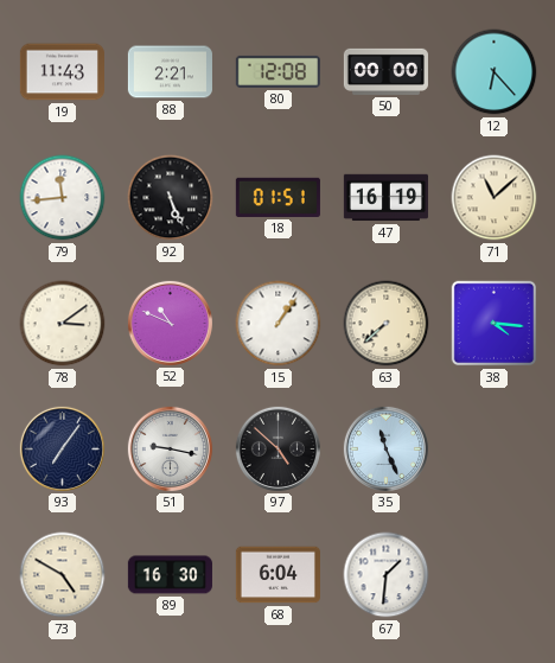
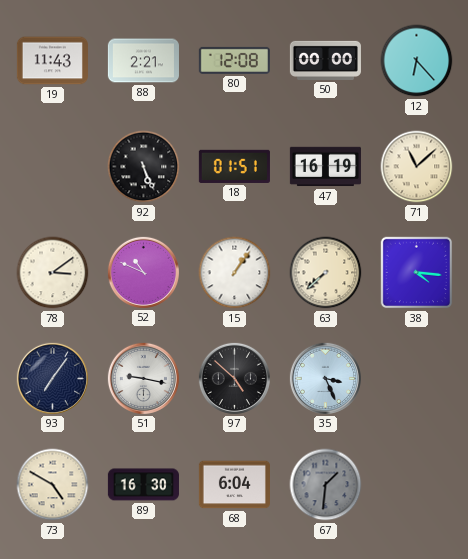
79: 11:44 -> none (63, 198)
35: 11:26 -> 3:26 (325, 378)
67 dial: white -> grey (326, 485)
